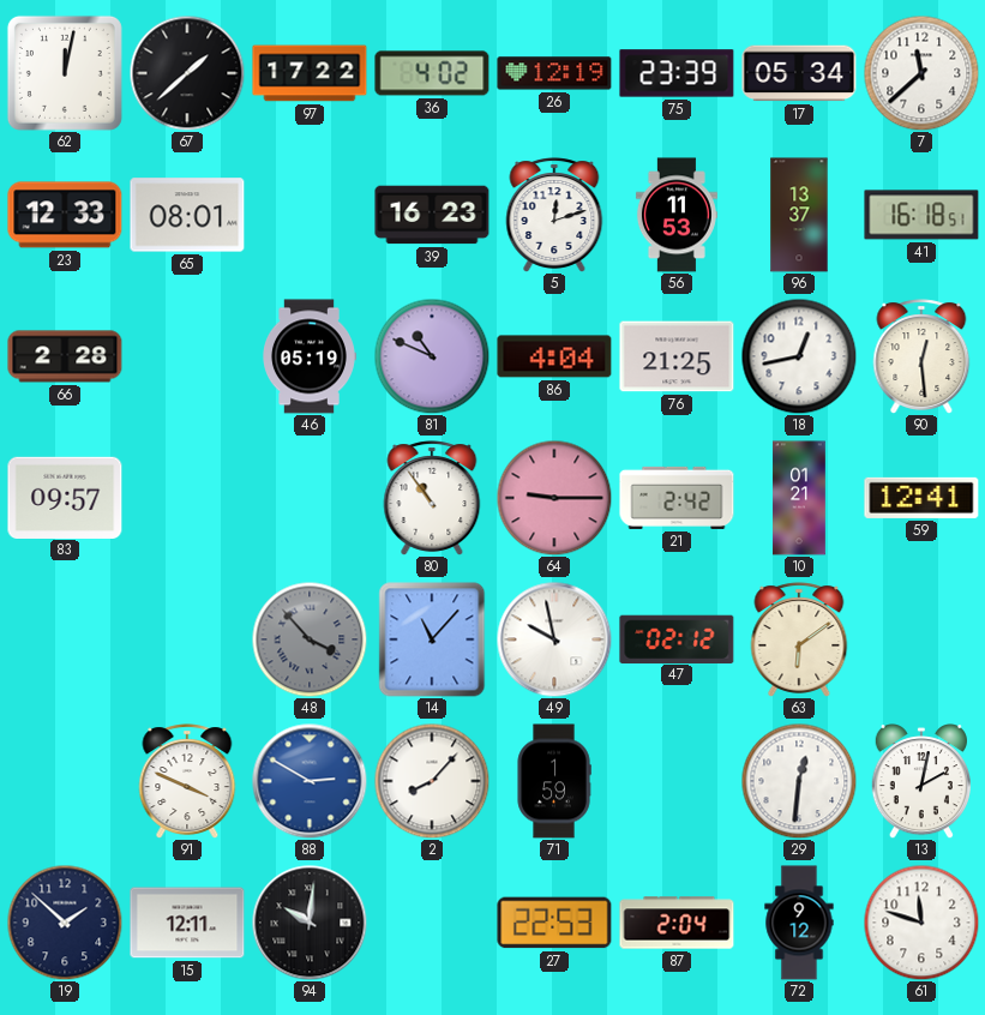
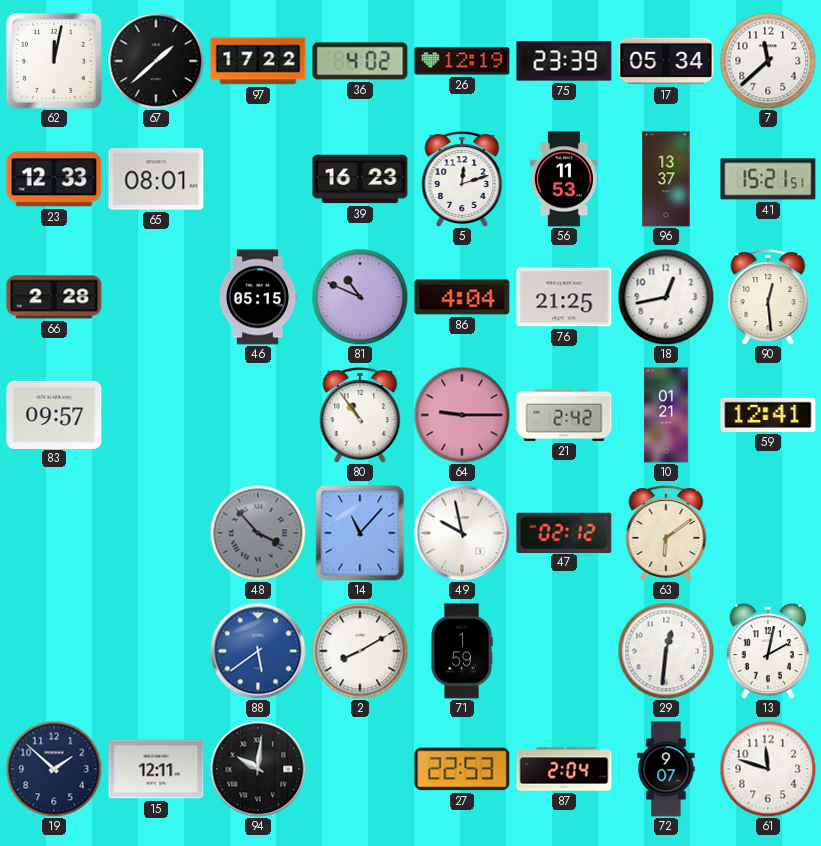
41: 16:18 -> 15:21 (768, 179)
46: 05:19 -> 05:15 (258, 297)
91: 3:49 -> none (187, 781)
88: 2:50 -> 5:39 (258, 651)
2: 8:07 -> 8:10 (360, 651)
72: 9:12 -> 9:07 (666, 769)
